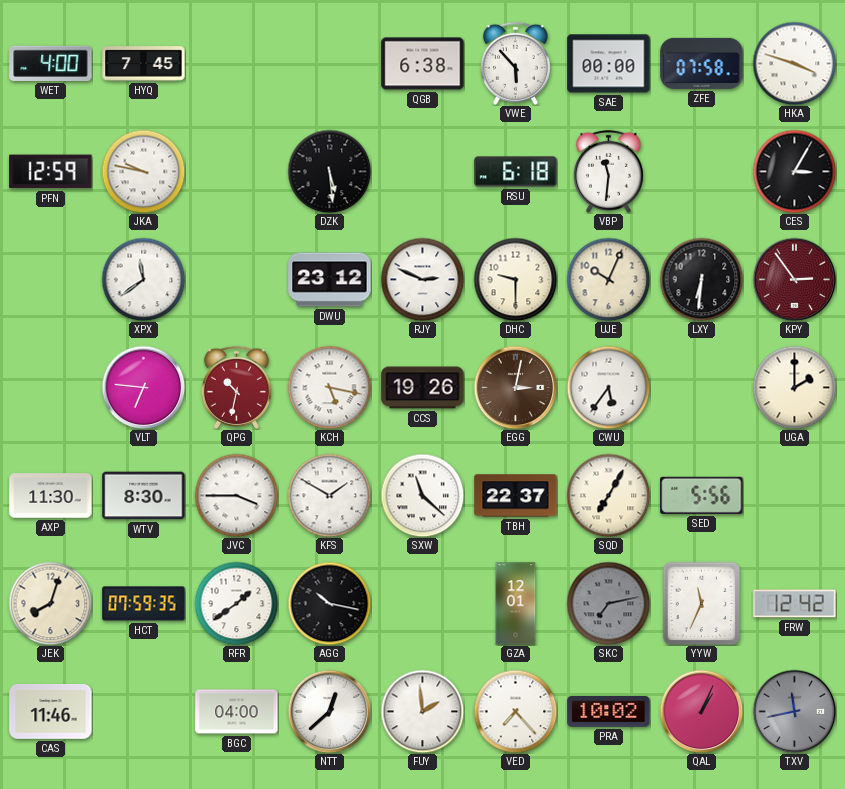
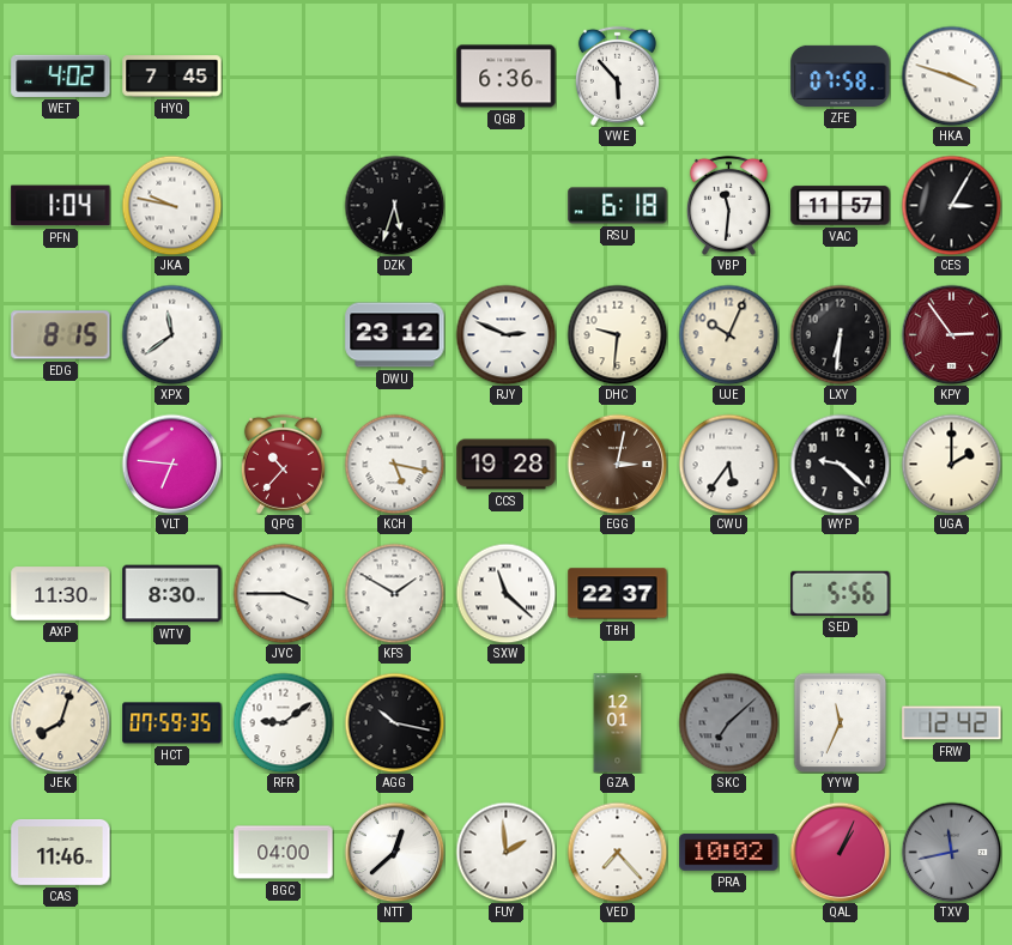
WET: 4:00 -> 4:02 (61, 75)
QGB: 6:38 -> 6:36 (507, 77)
SAE: 00:00 -> none (609, 64)
PFN: 12:59 -> 1:04 (61, 206)
DZK: 5:29 -> 5:33 (394, 205)
VAC: none -> 11:57 (841, 206)
EDG: none -> 8:15 (61, 335)
DHC: 9:30 -> 9:31 (617, 334)
QPG: 10:32 -> 10:37 (283, 464)
CCS: 19:26 -> 19:28 (507, 465)
WYP: none -> 9:22 (840, 464)
SQD: 7:05 -> none (608, 495)
RFR: 1:39 -> 9:09 (283, 722)
SKC: 7:13 -> 7:08 (728, 722)
